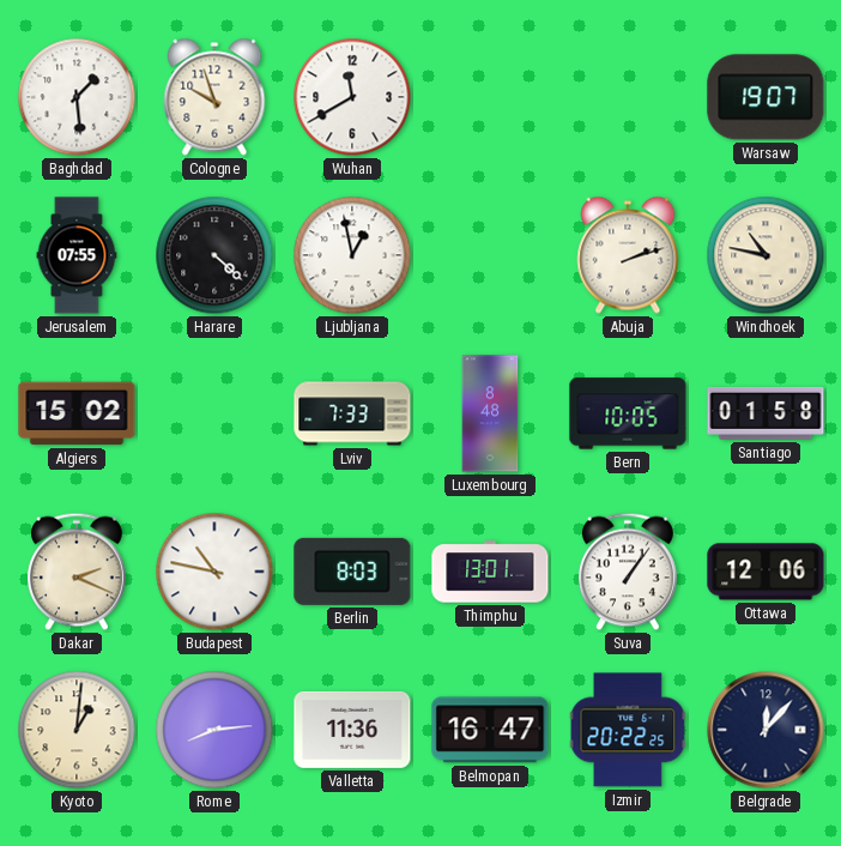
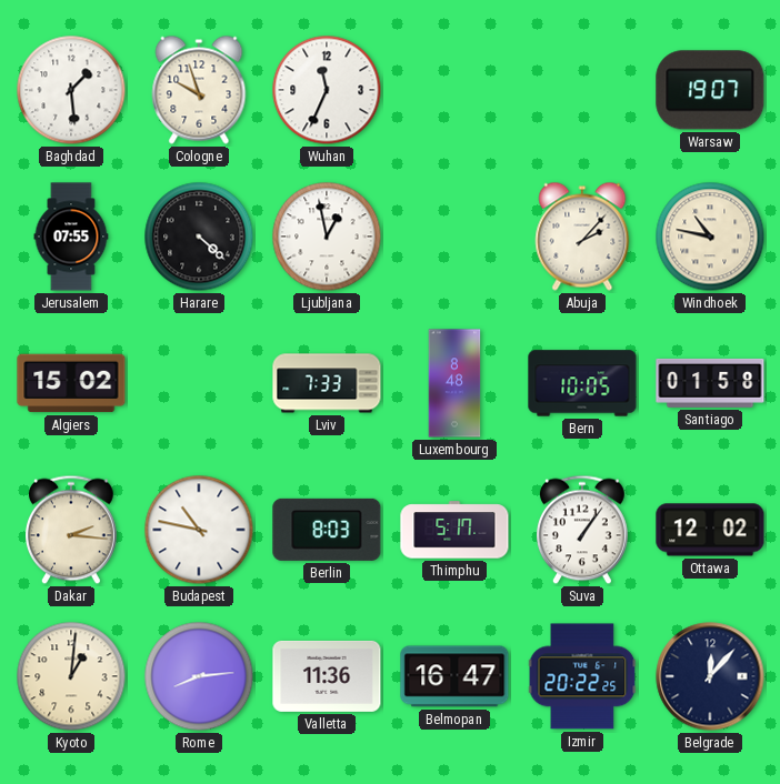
Wuhan: 11:40 -> 11:34 (327, 90)
Abuja: 2:12 -> 2:07 (582, 237)
Dakar: 2:19 -> 2:16 (72, 530)
Thimphu: 13:01 -> 5:17 (454, 530)
Ottawa: 12:06 -> 12:02 (710, 530)
